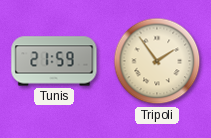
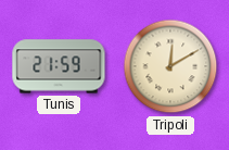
Tripoli: 1:54 -> 12:10 (170, 66)
